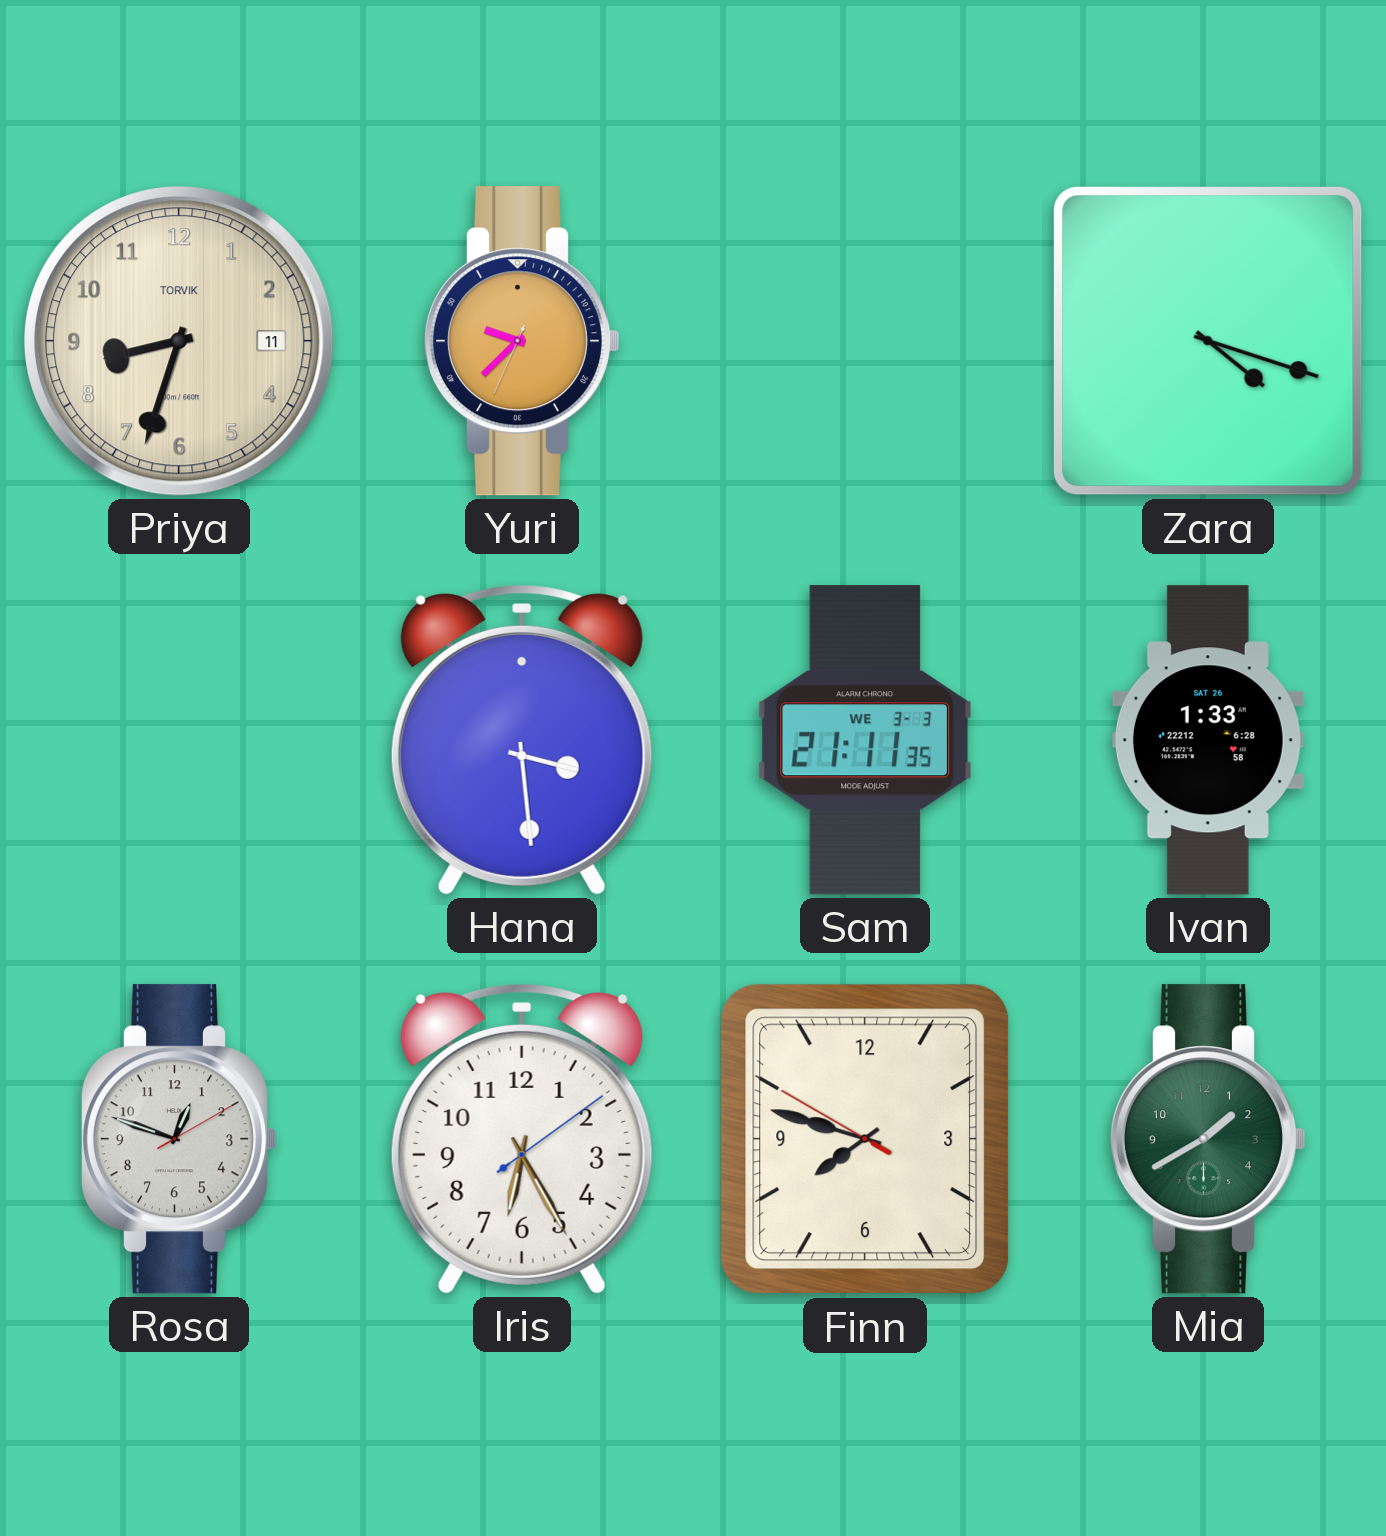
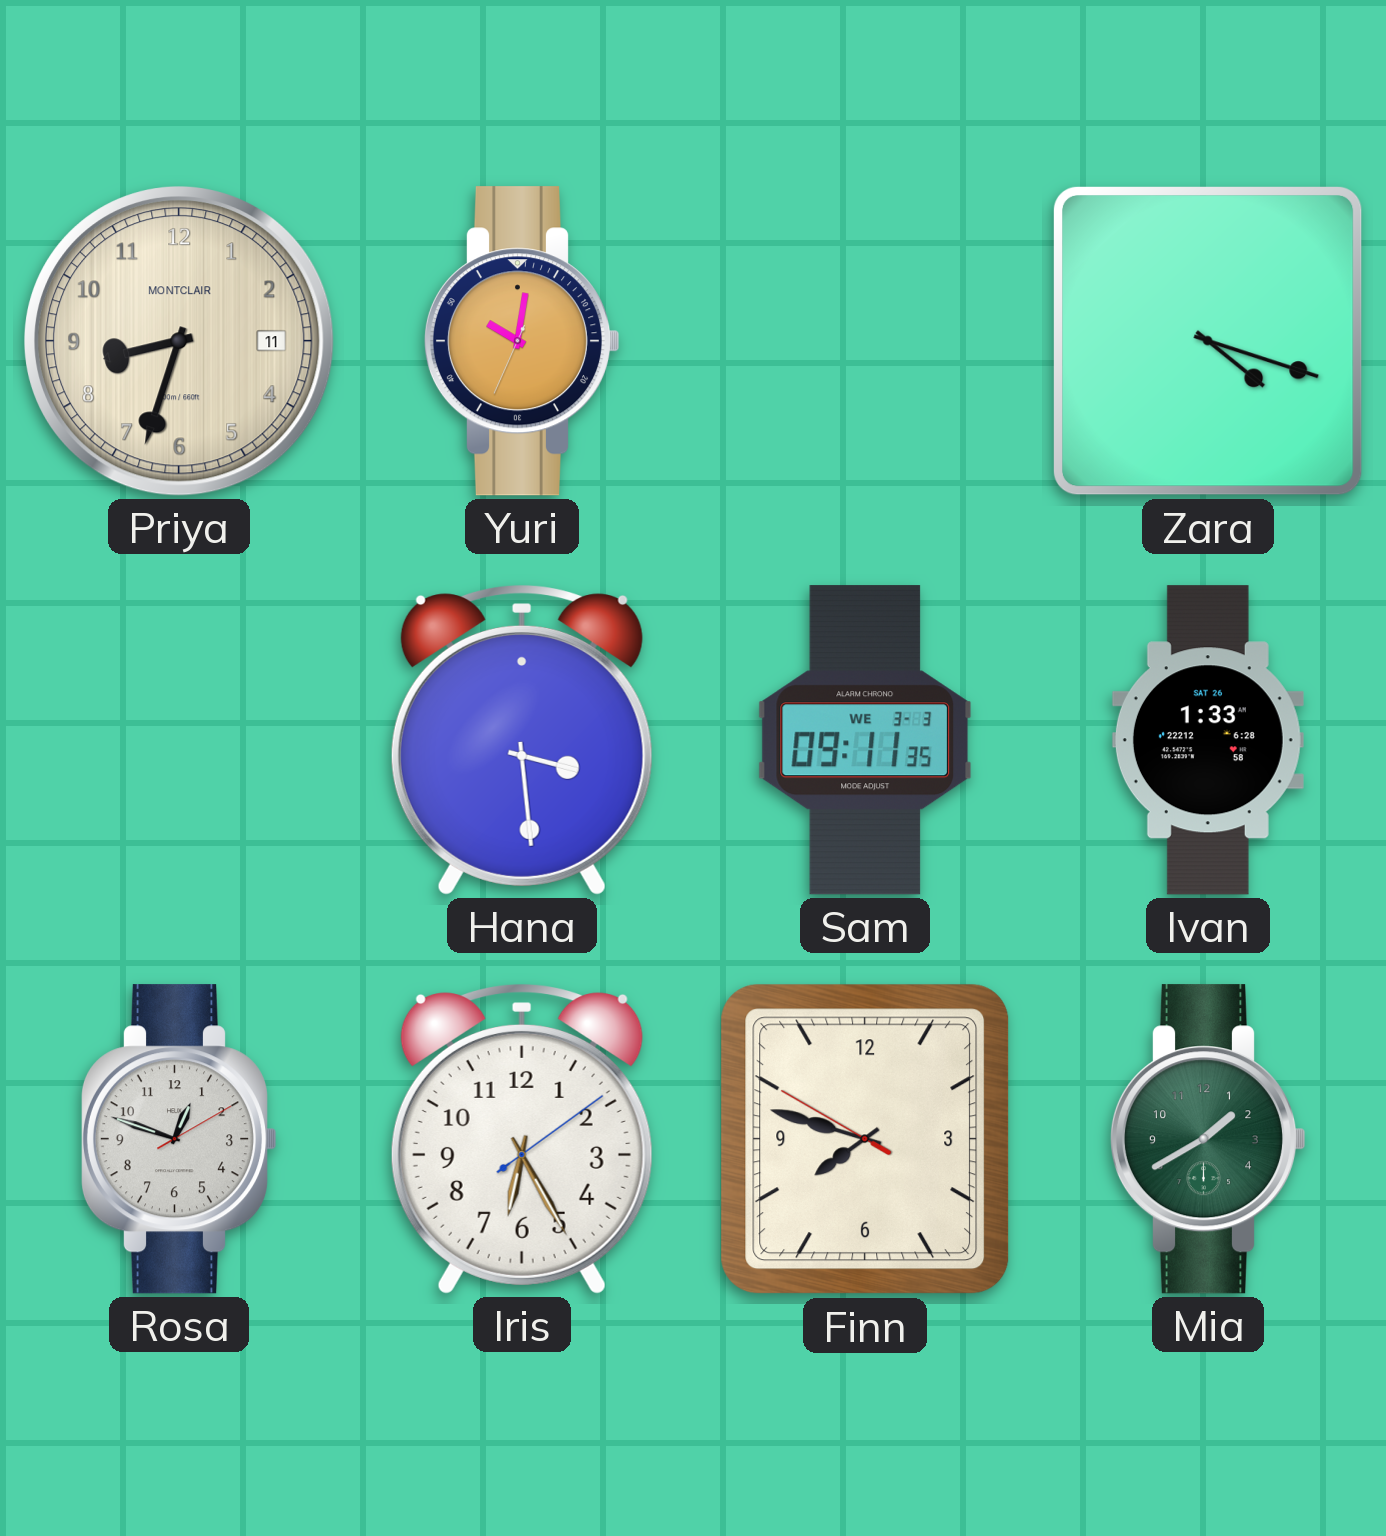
Priya brand: TORVIK -> MONTCLAIR (180, 342)
Yuri: 9:37 -> 10:01 (522, 341)
Sam: 21:11 -> 09:11 (865, 740)
